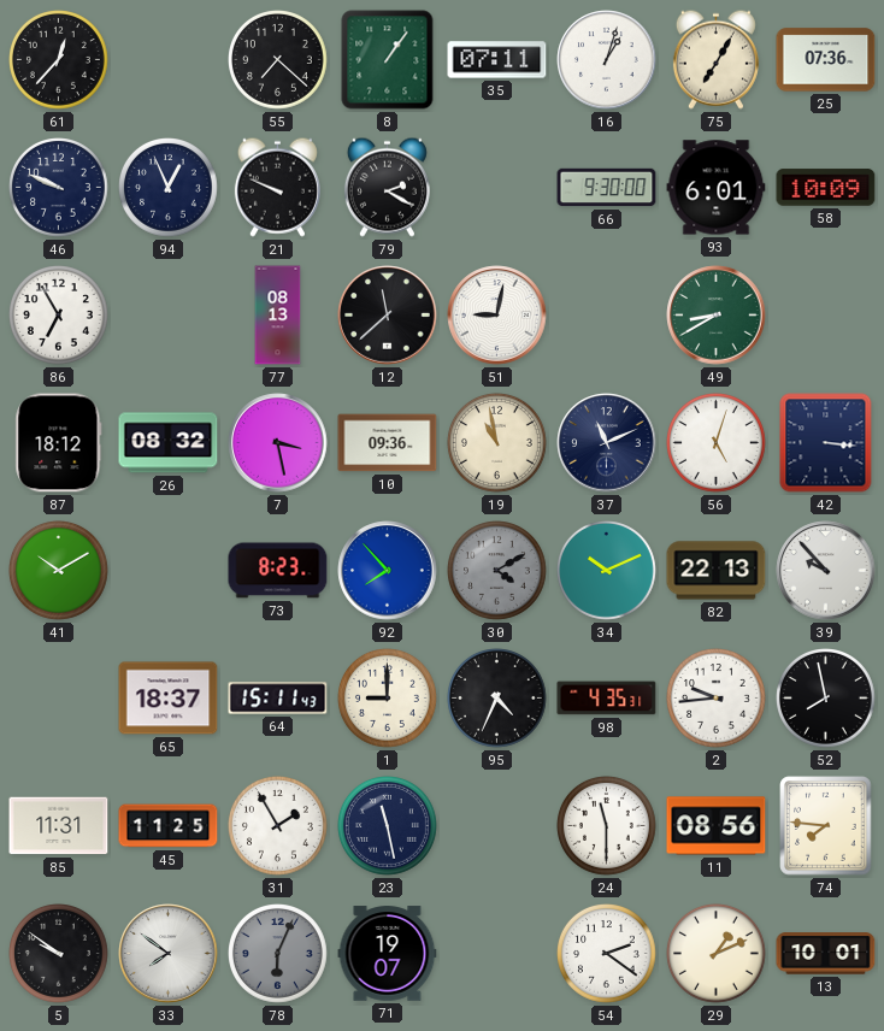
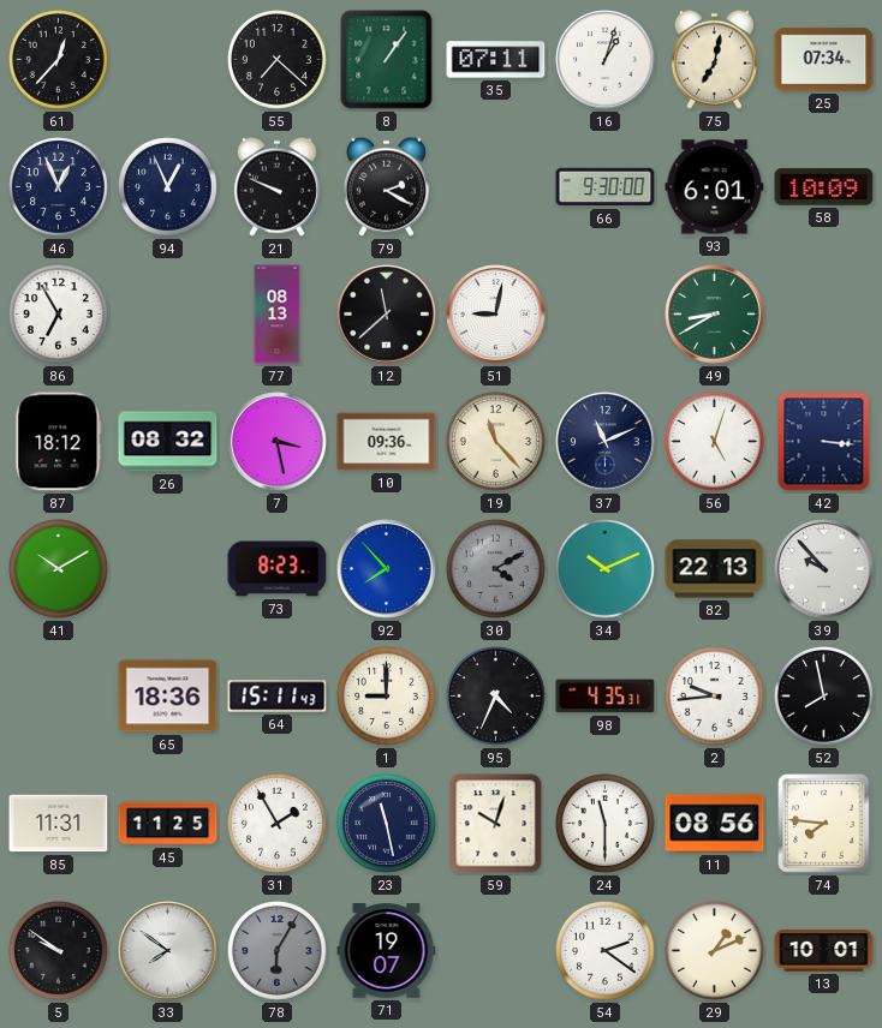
75: 7:05 -> 7:02 (714, 59)
25: 07:36 -> 07:34 (824, 60)
46: 9:49 -> 12:56 (59, 187)
19: 10:58 -> 11:23 (496, 442)
65: 18:37 -> 18:36 (168, 697)
59: none -> 10:03 (496, 824)
78: 6:04 -> 6:05 (278, 951)
